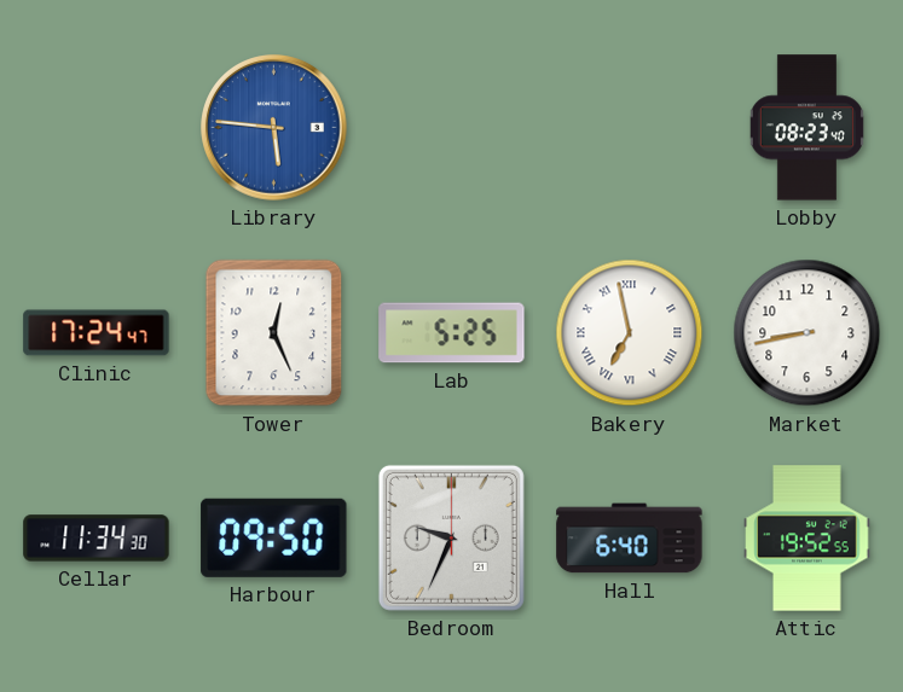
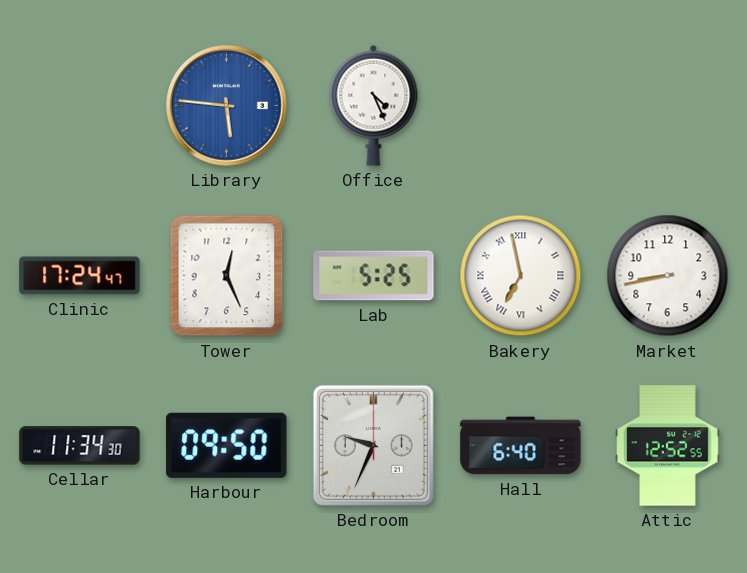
Office: none -> 4:26 (374, 105)
Lobby: 08:23 -> none (806, 128)
Attic: 19:52 -> 12:52 (668, 446)
